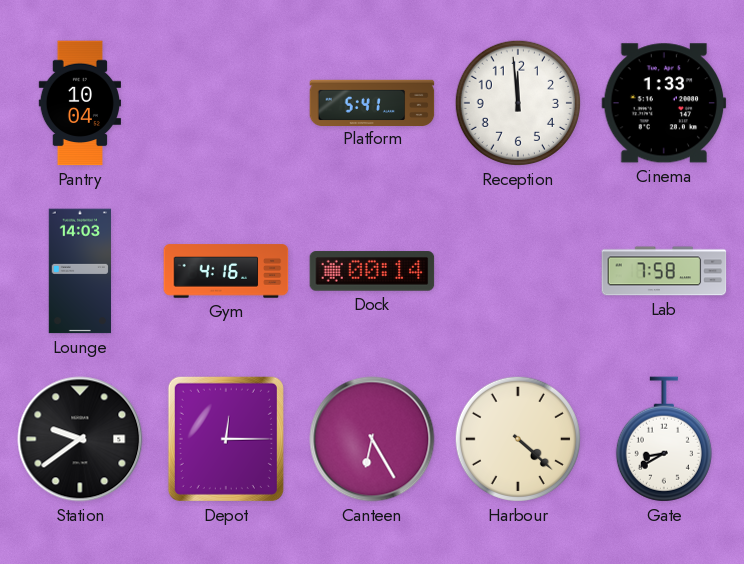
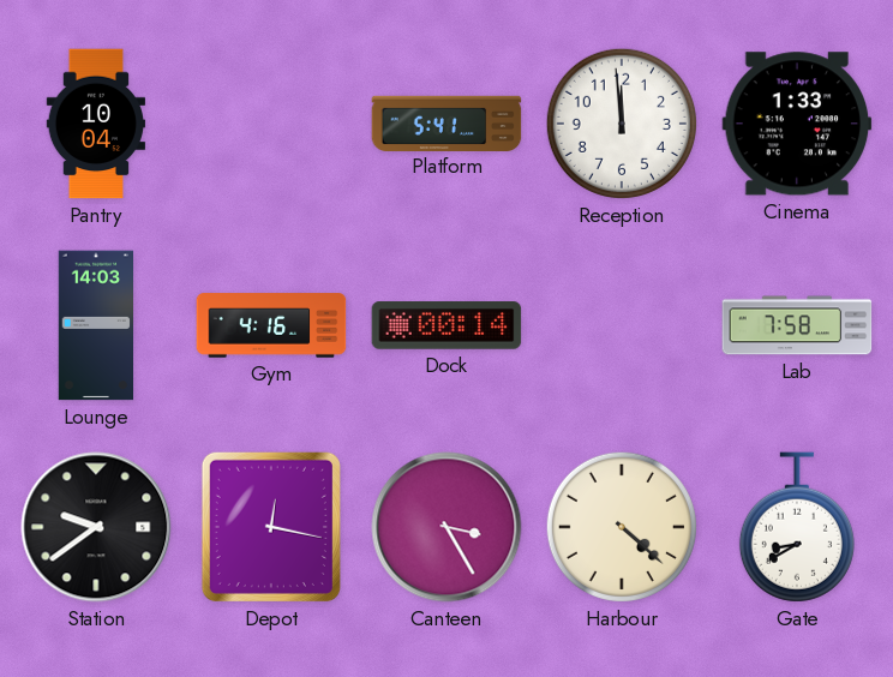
Depot: 12:15 -> 12:17 (271, 527)
Canteen: 6:25 -> 3:25 (446, 527)
